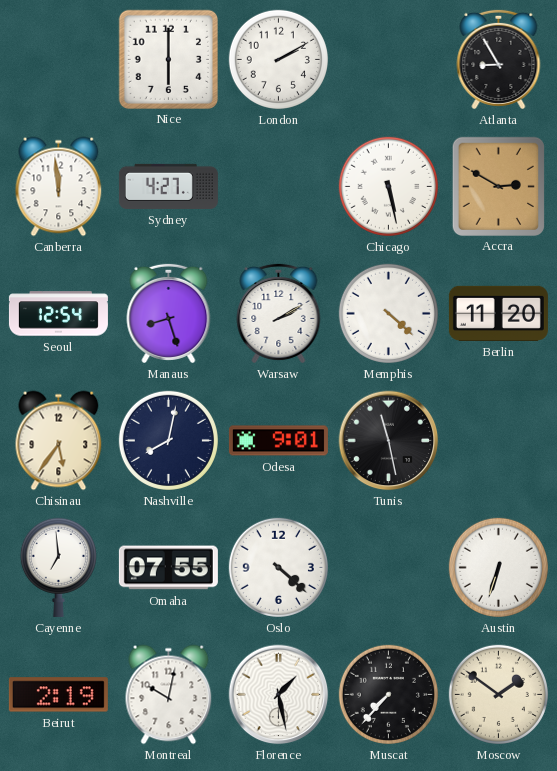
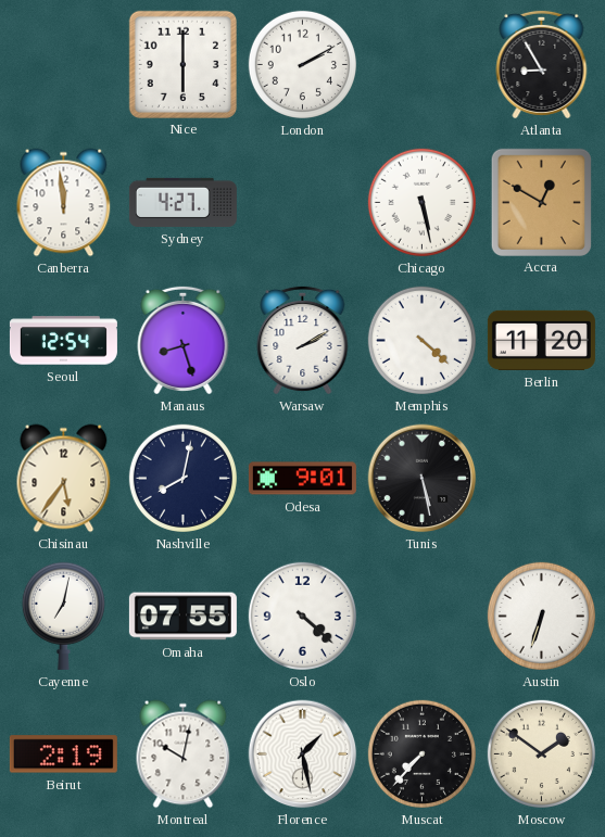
Accra: 2:50 -> 12:50 (541, 202)
Tunis: 11:28 -> 5:28 (423, 479)
Cayenne: 6:59 -> 7:02 (63, 616)
